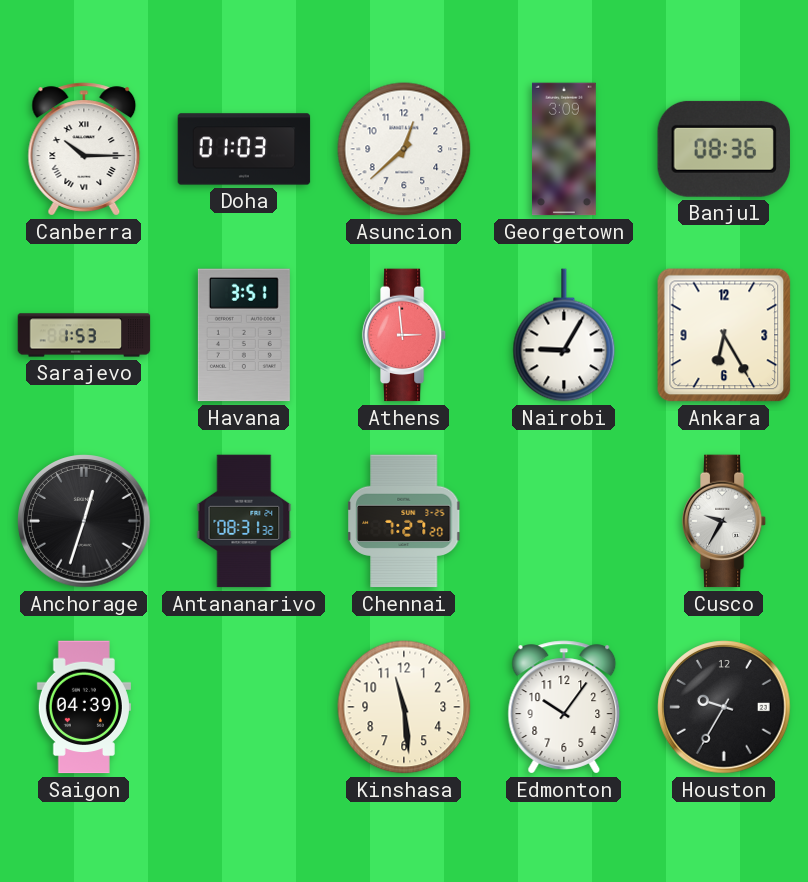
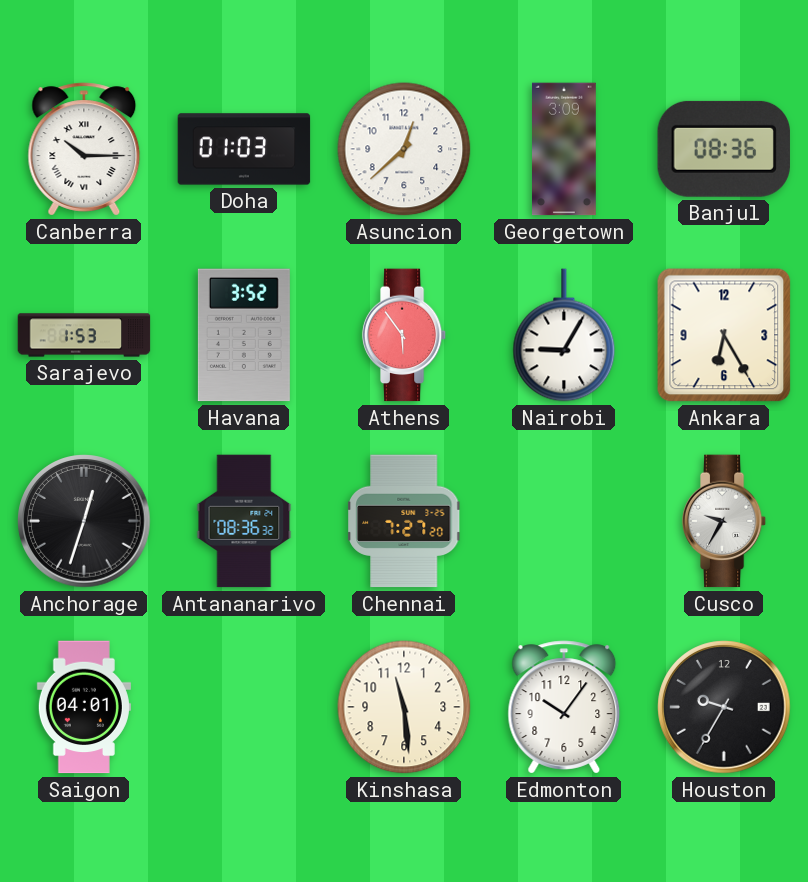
Havana: 3:51 -> 3:52 (244, 335)
Athens: 2:59 -> 5:54 (404, 335)
Antananarivo: 08:31 -> 08:36 (244, 521)
Saigon: 04:39 -> 04:01 (84, 707)
